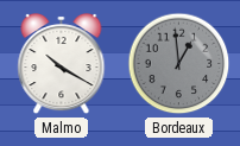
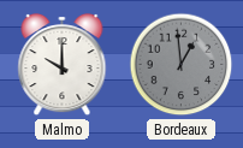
Malmo: 10:20 -> 10:00 (63, 65)
